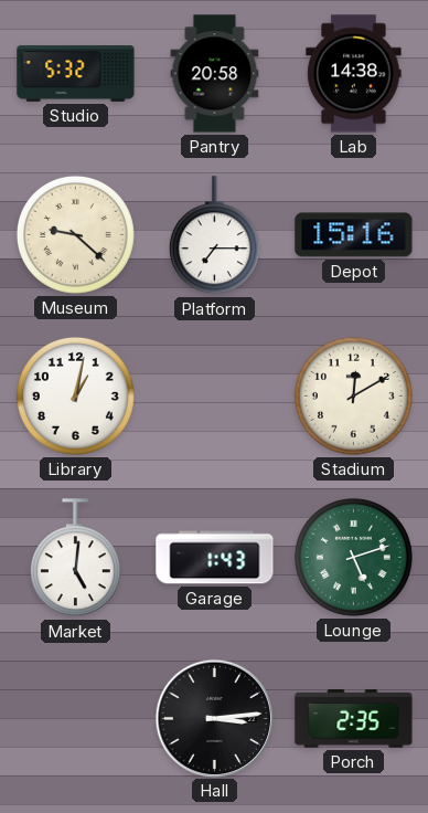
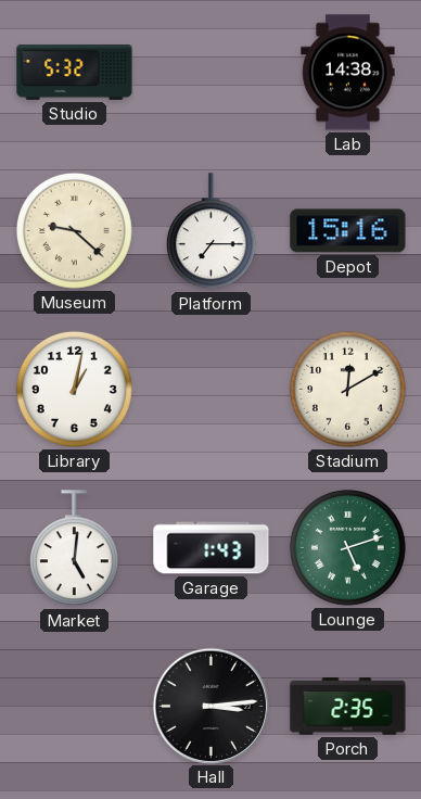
Pantry: 20:58 -> none (215, 74)
